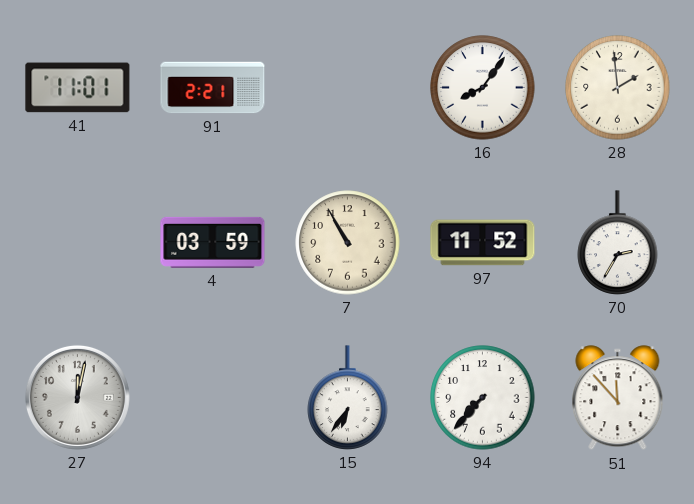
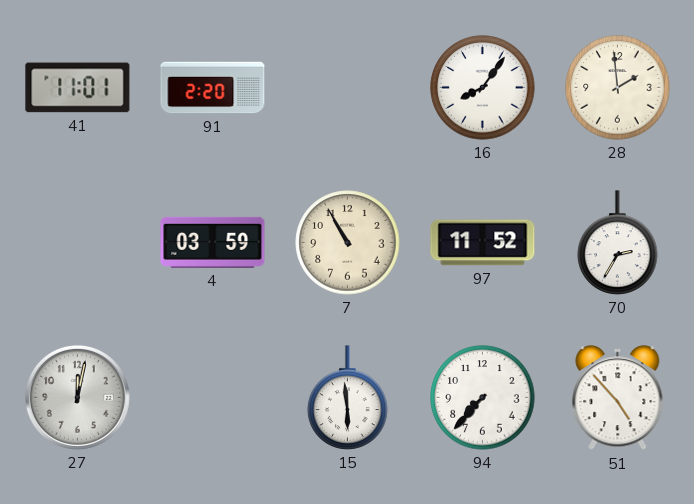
91: 2:21 -> 2:20 (213, 88)
15: 6:36 -> 5:59 (348, 398)
51: 11:53 -> 4:53 (618, 398)
